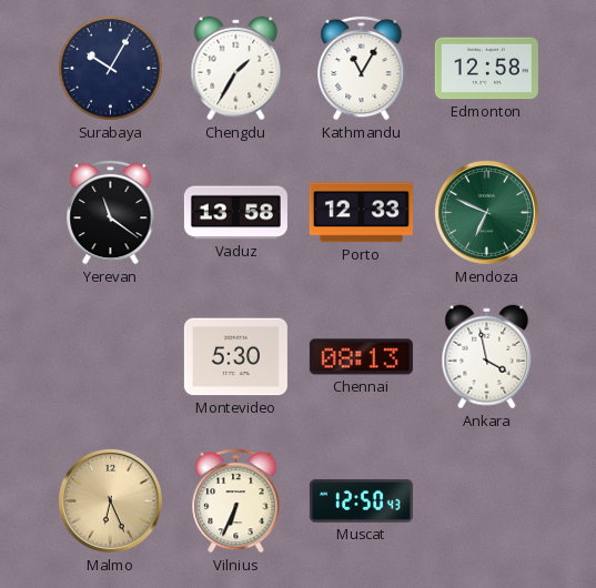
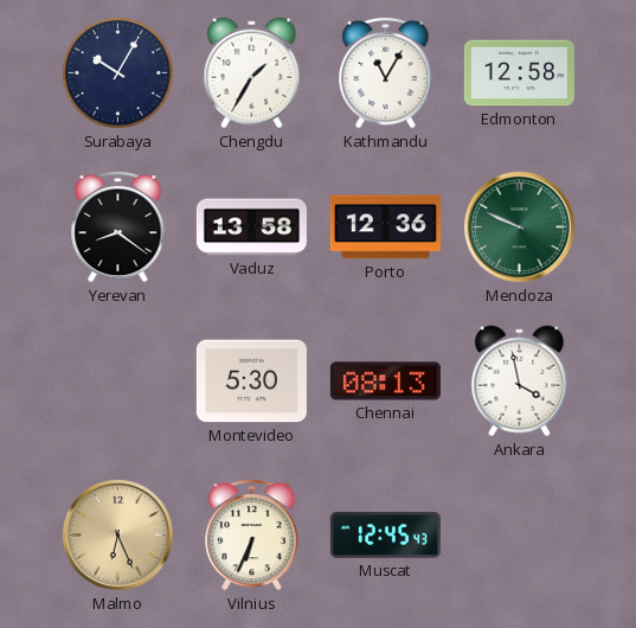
Yerevan: 11:21 -> 8:21 (118, 226)
Porto: 12:33 -> 12:36 (385, 228)
Mendoza: 6:49 -> 9:49 (519, 226)
Muscat: 12:50 -> 12:45 (385, 536)
